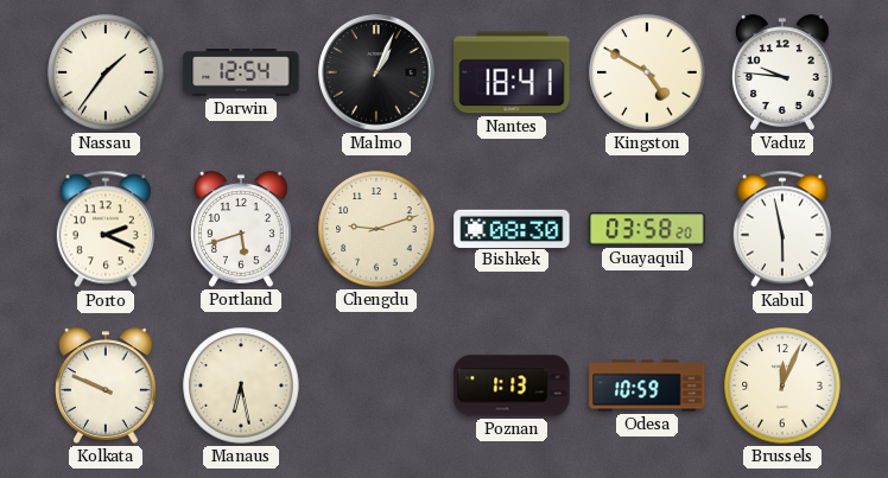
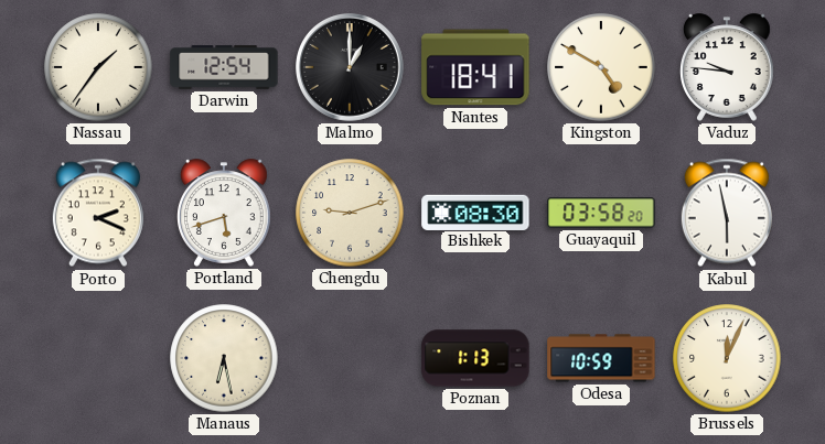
Malmo: 1:04 -> 1:00 (351, 68)
Kolkata: 9:49 -> none (107, 385)
